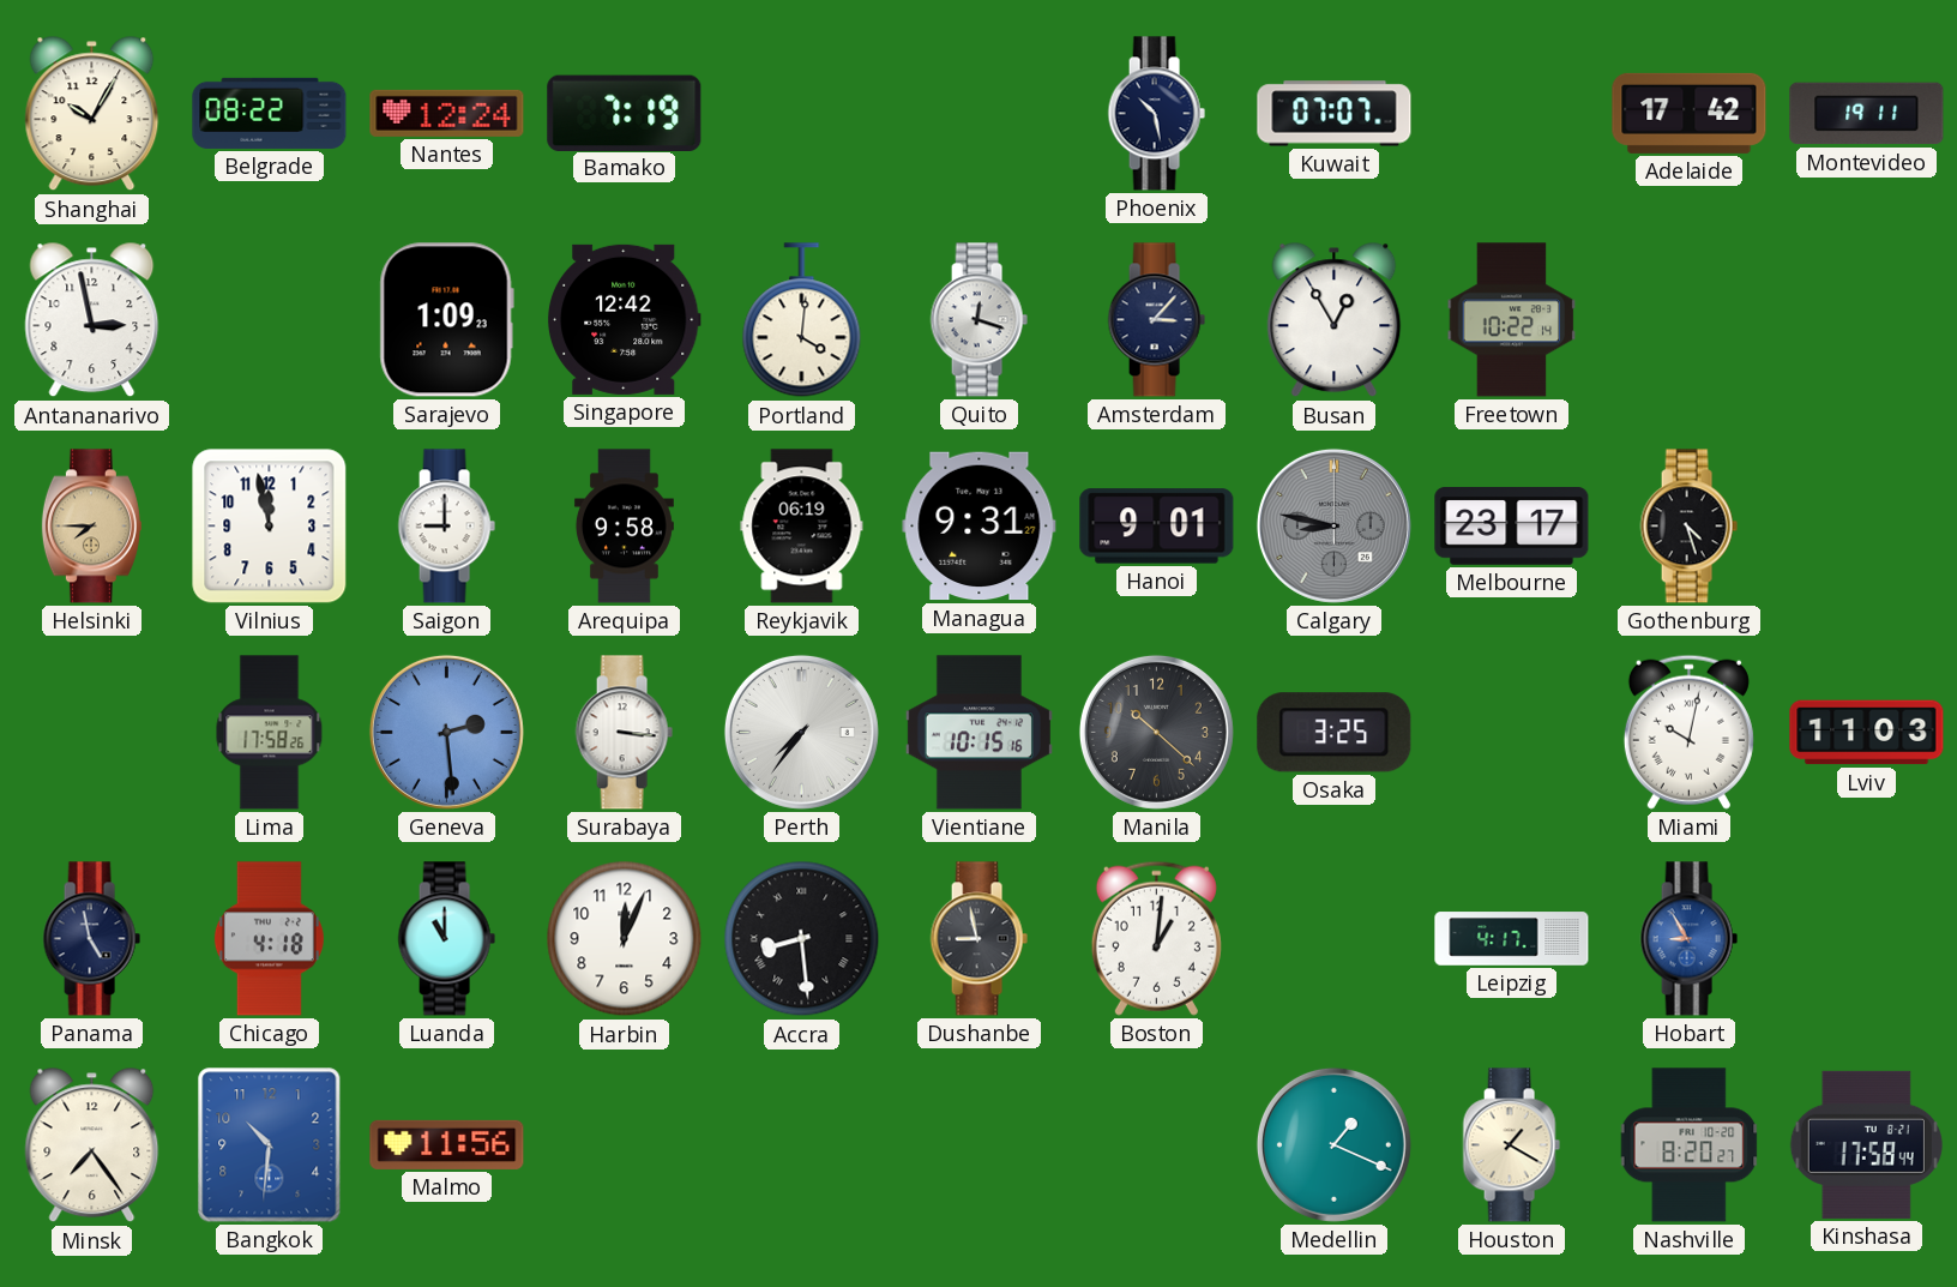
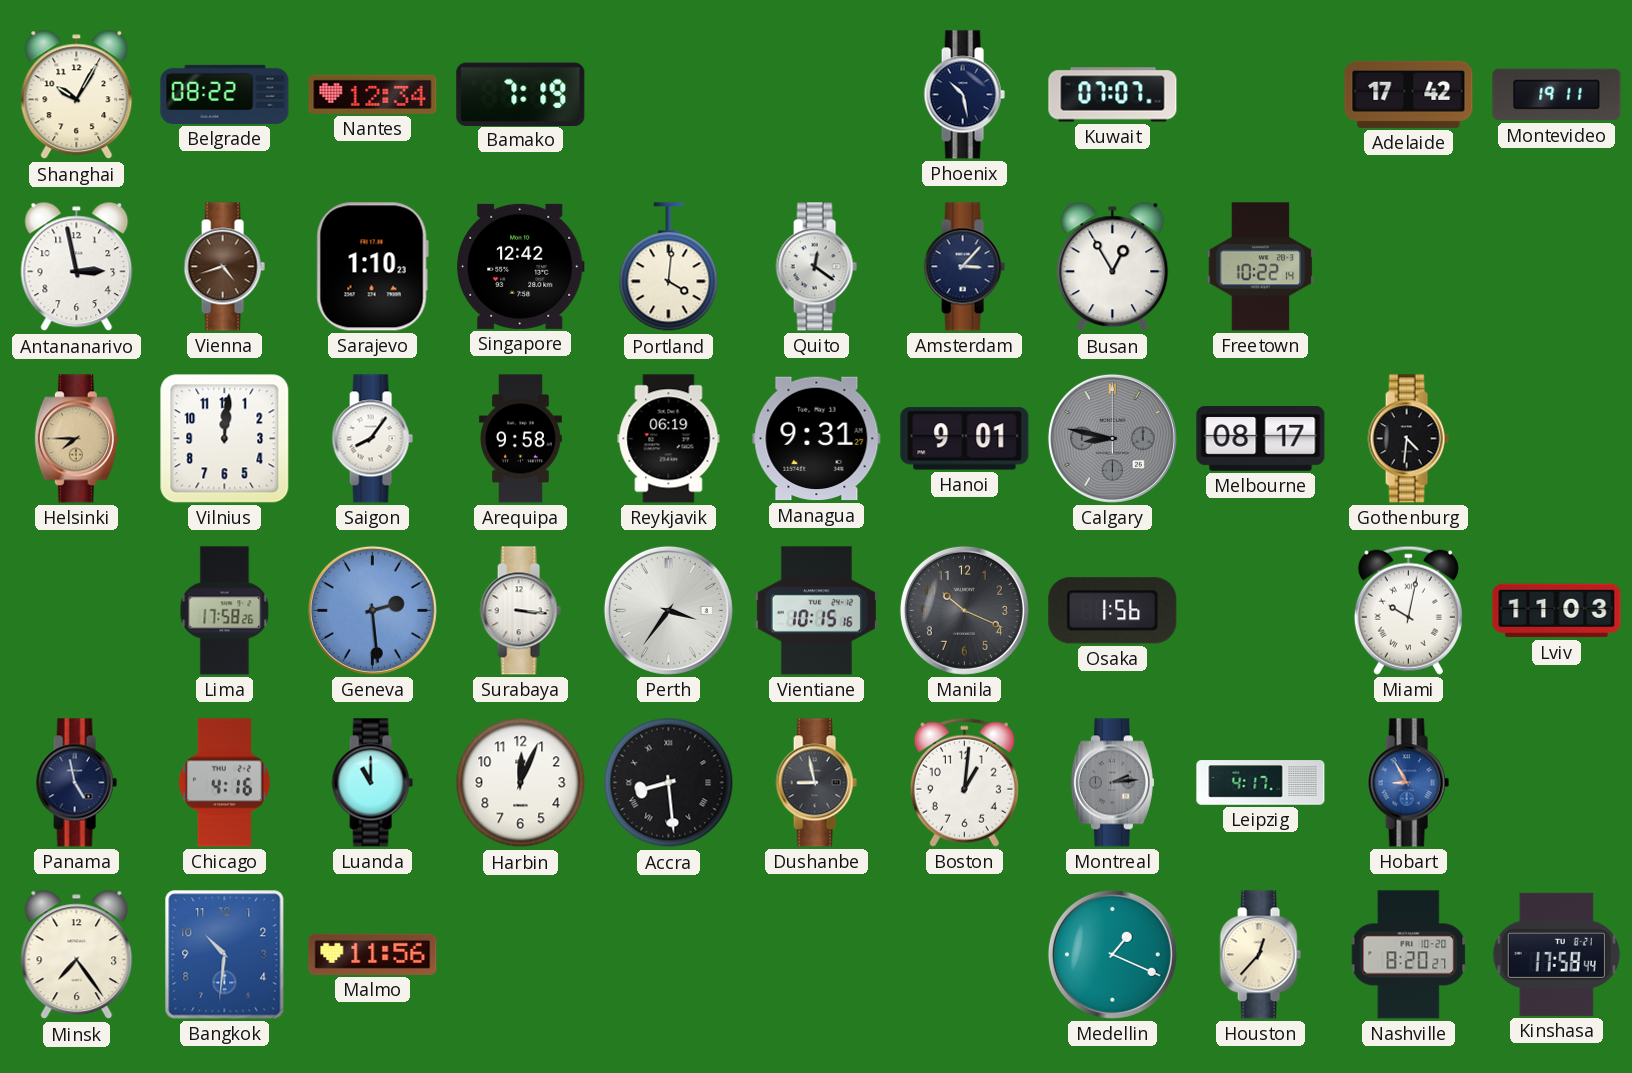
Nantes: 12:24 -> 12:34 (373, 94)
Vienna: none -> 4:42 (224, 267)
Sarajevo: 1:09 -> 1:10 (372, 267)
Quito: 12:18 -> 12:21 (816, 267)
Vilnius: 11:58 -> 12:01 (225, 439)
Saigon: 9:00 -> 8:06 (372, 439)
Melbourne: 23:17 -> 08:17 (1261, 439)
Gothenburg: 4:27 -> 4:31 (1408, 439)
Perth: 7:36 -> 3:36 (668, 610)
Manila: 10:22 -> 10:19 (964, 610)
Osaka: 3:25 -> 1:56 (1113, 611)
Chicago: 4:18 -> 4:16 (224, 783)
Montreal: none -> 2:14 (1112, 783)
Houston: 1:20 -> 12:37 (1260, 955)
